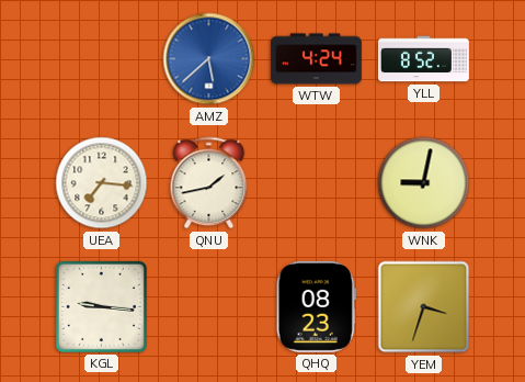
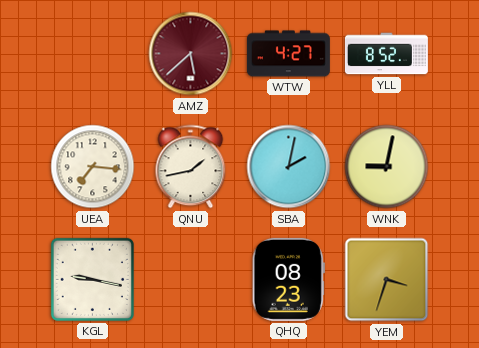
AMZ dial: blue -> burgundy (191, 54)
WTW: 4:24 -> 4:27 (288, 54)
SBA: none -> 2:02 (289, 167)
KGL: 9:16 -> 9:17 (92, 279)
